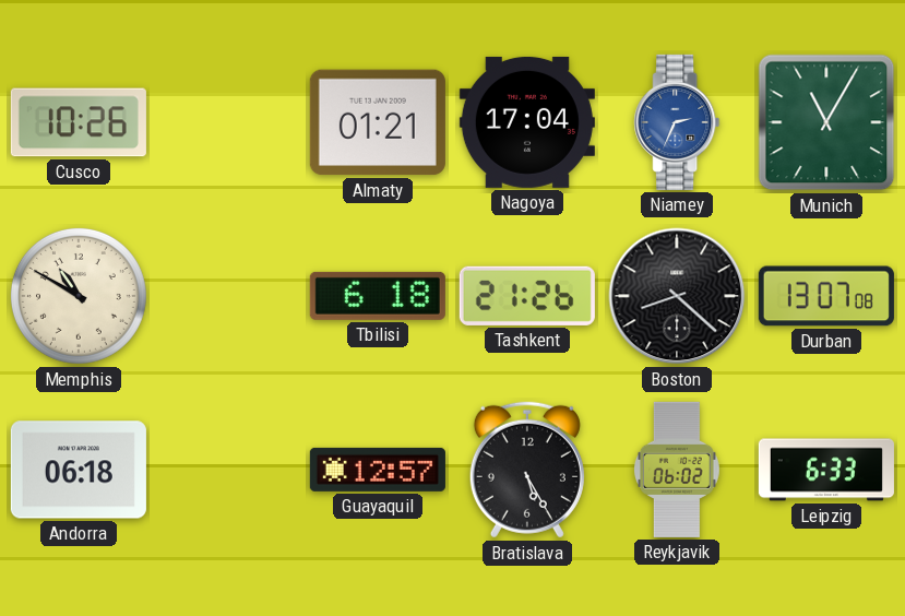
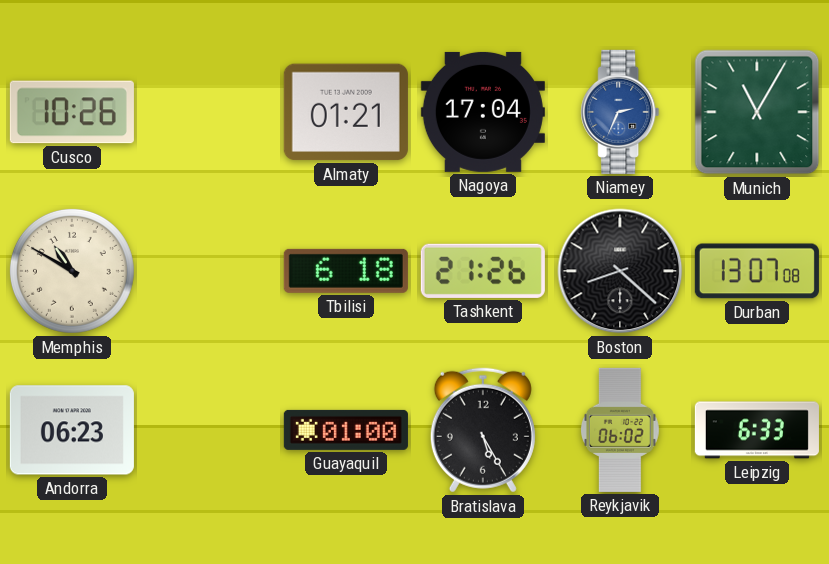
Andorra: 06:18 -> 06:23 (72, 430)
Guayaquil: 12:57 -> 01:00 (346, 430)
